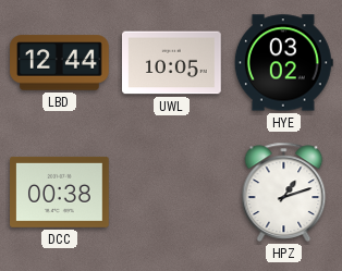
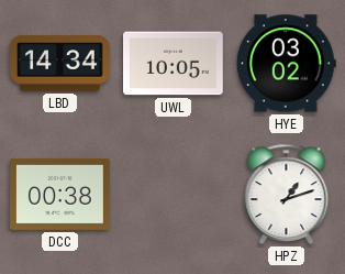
LBD: 12:44 -> 14:34 (60, 64)
